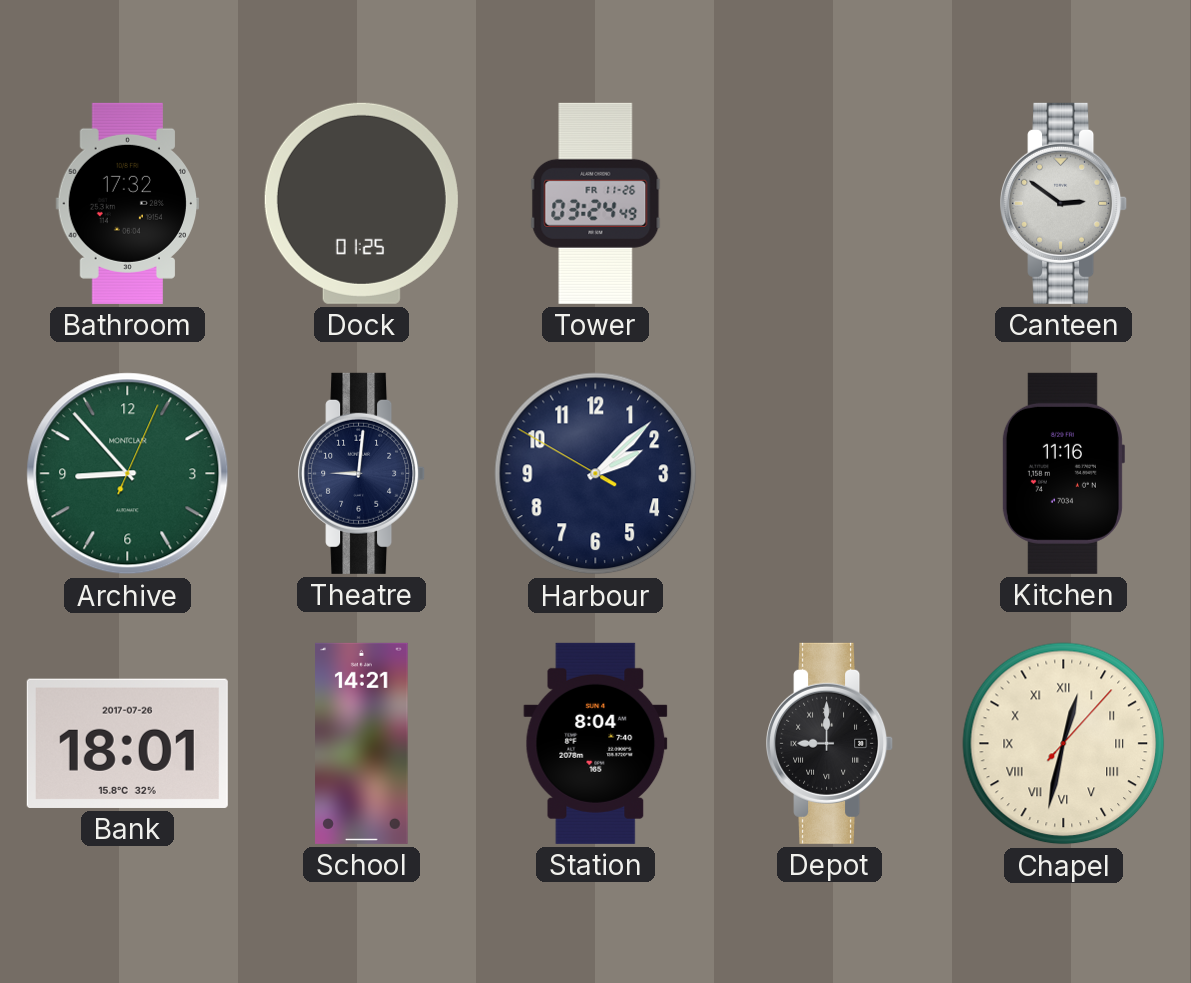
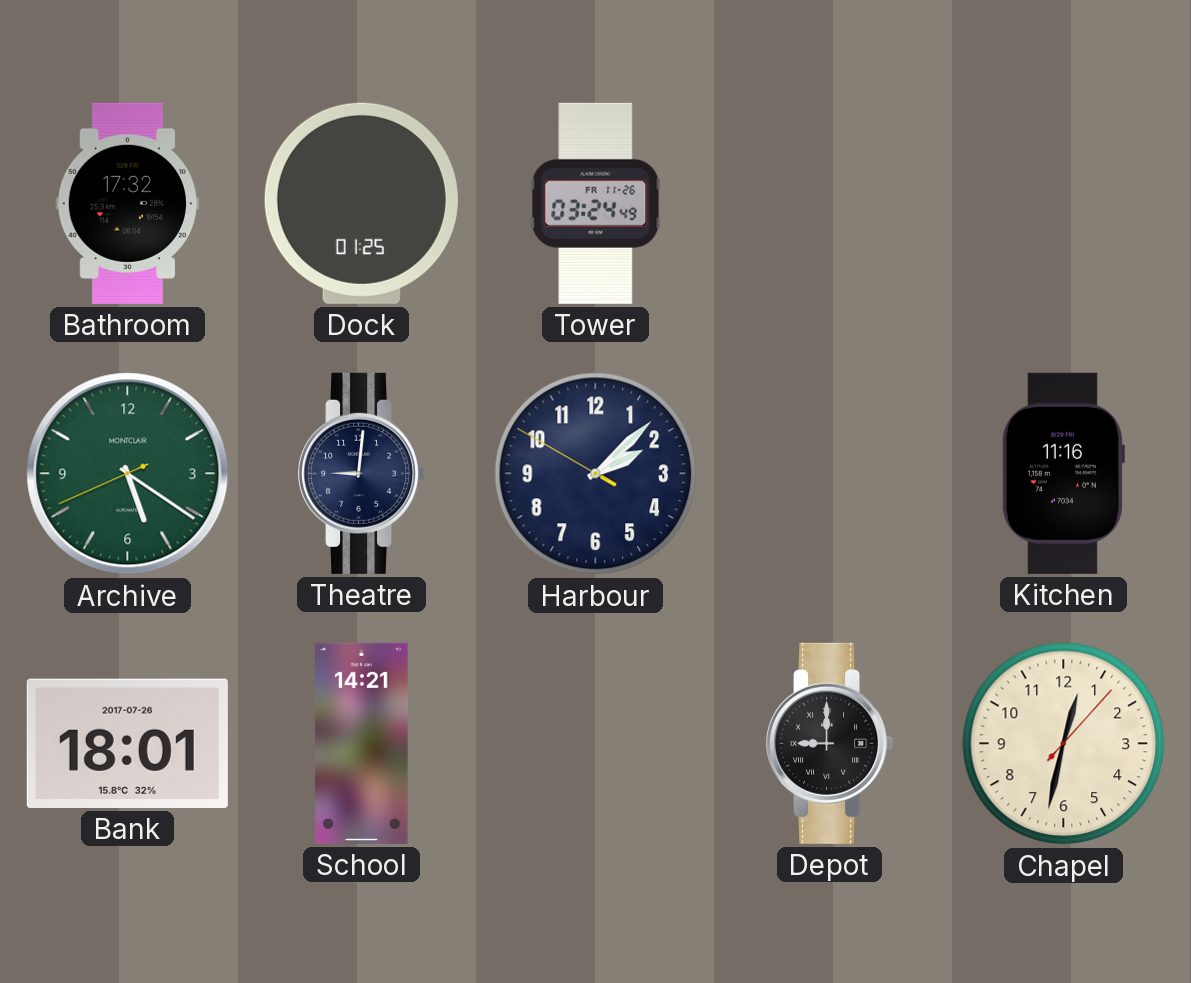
Canteen: 2:51 -> none (1064, 203)
Archive: 8:53 -> 5:20 (128, 474)
Station: 8:04 -> none (596, 743)
Chapel numerals: Roman -> Arabic (1064, 744)
